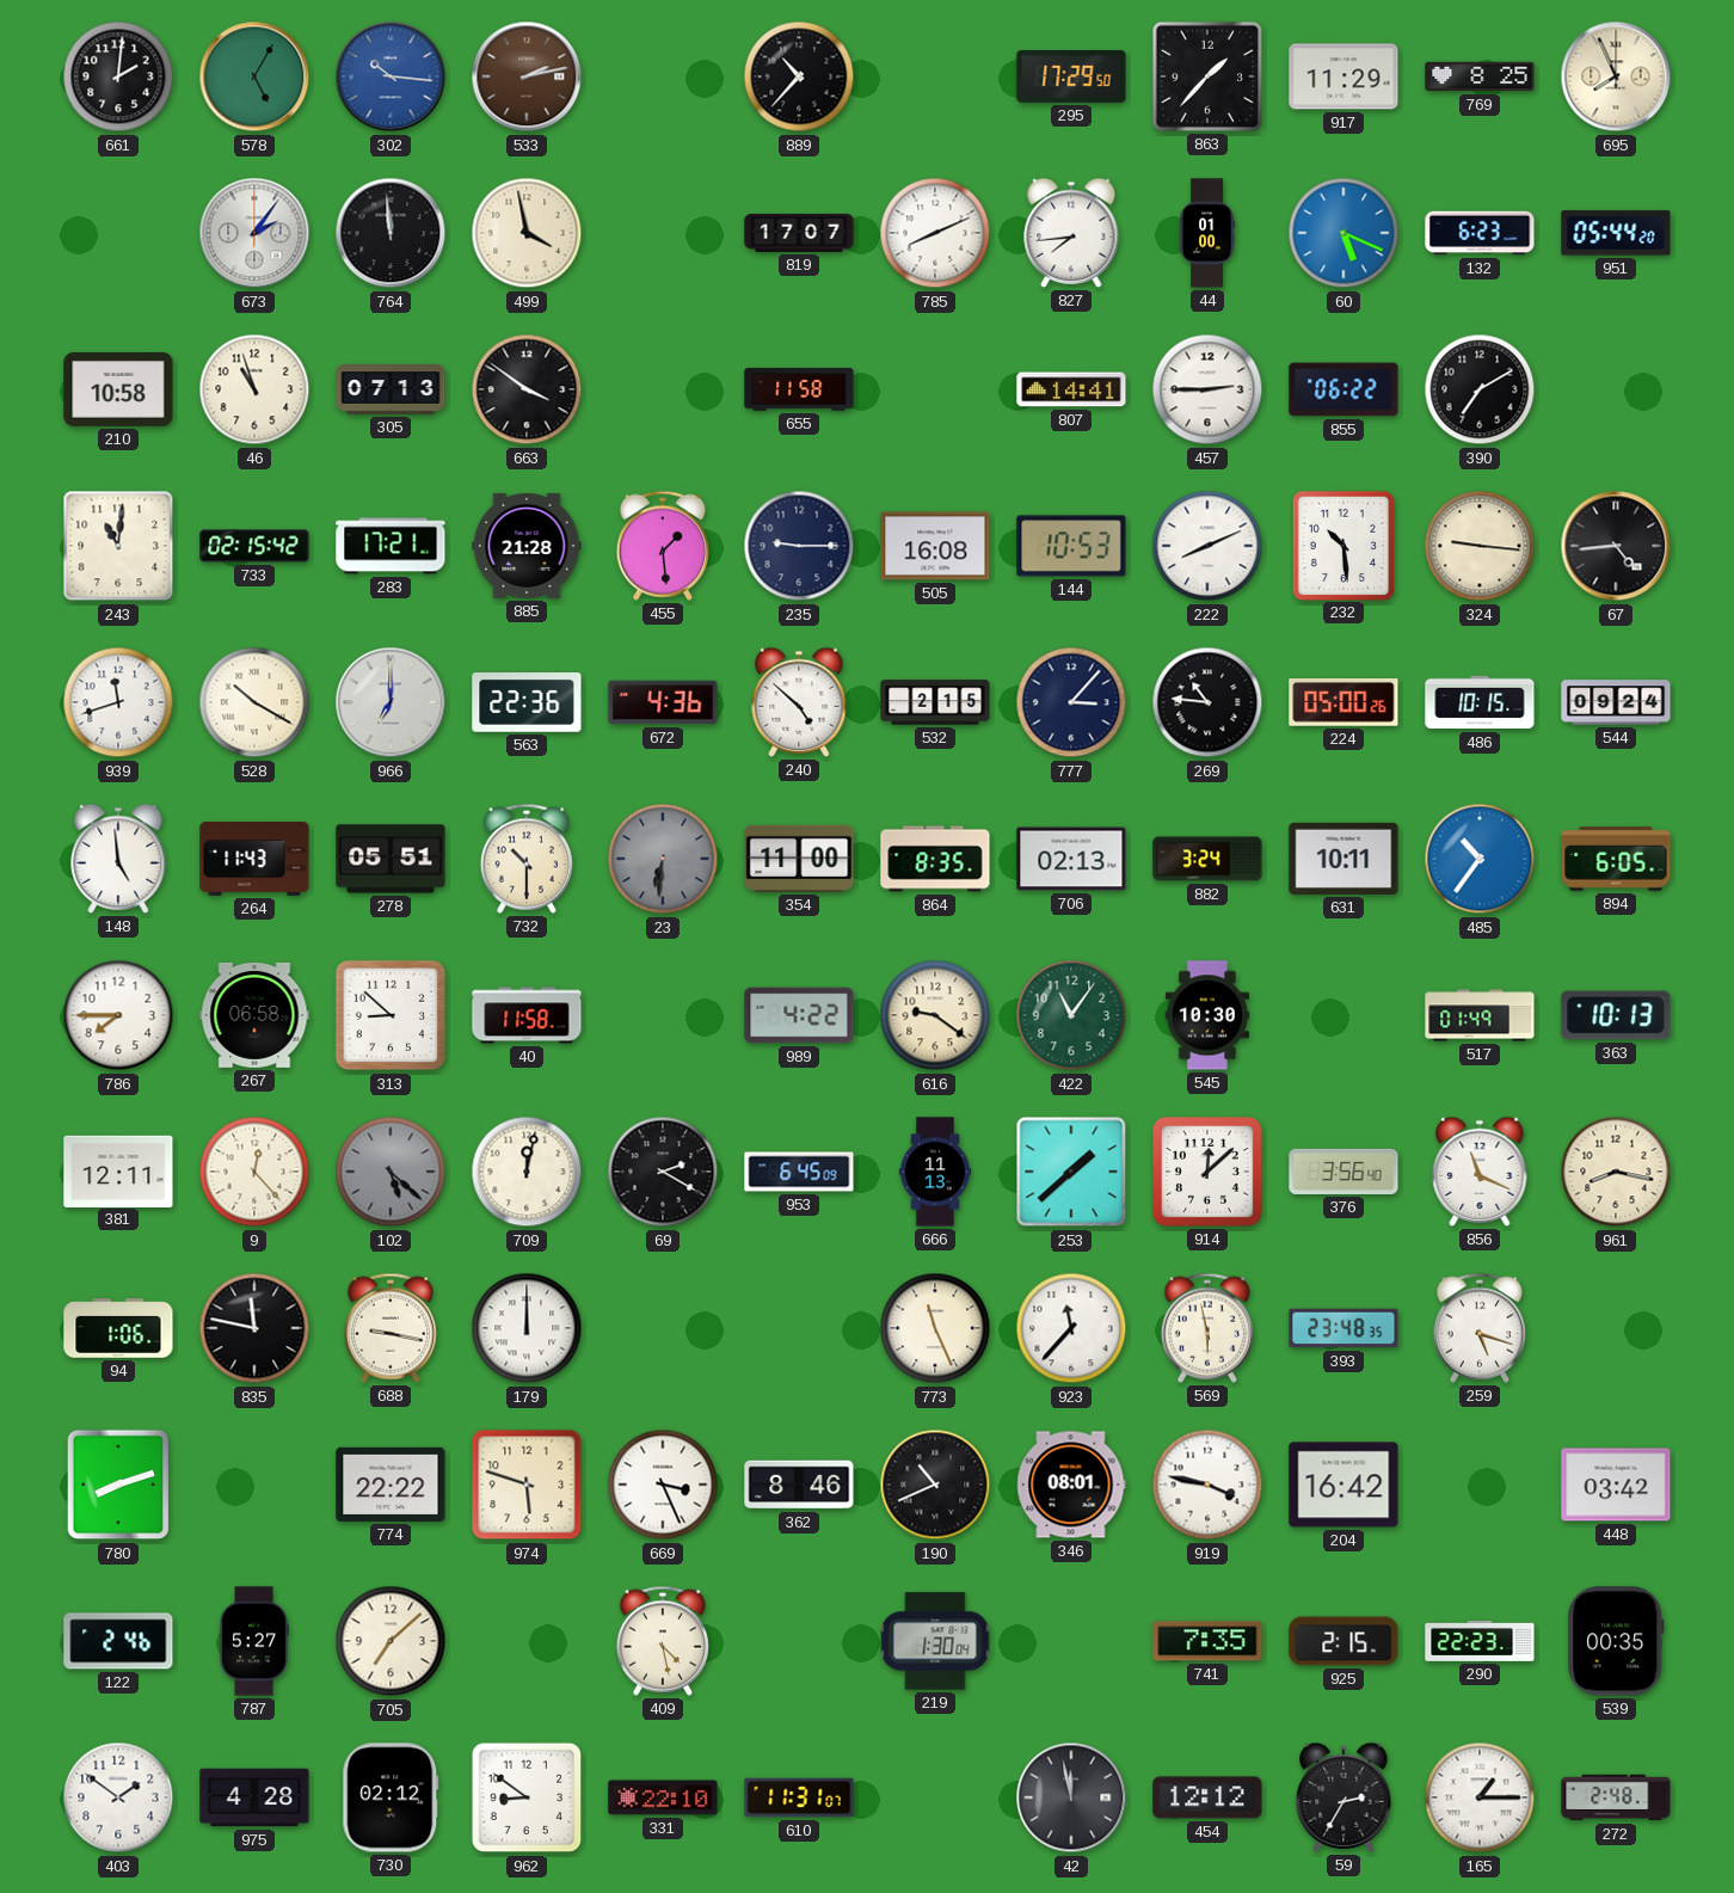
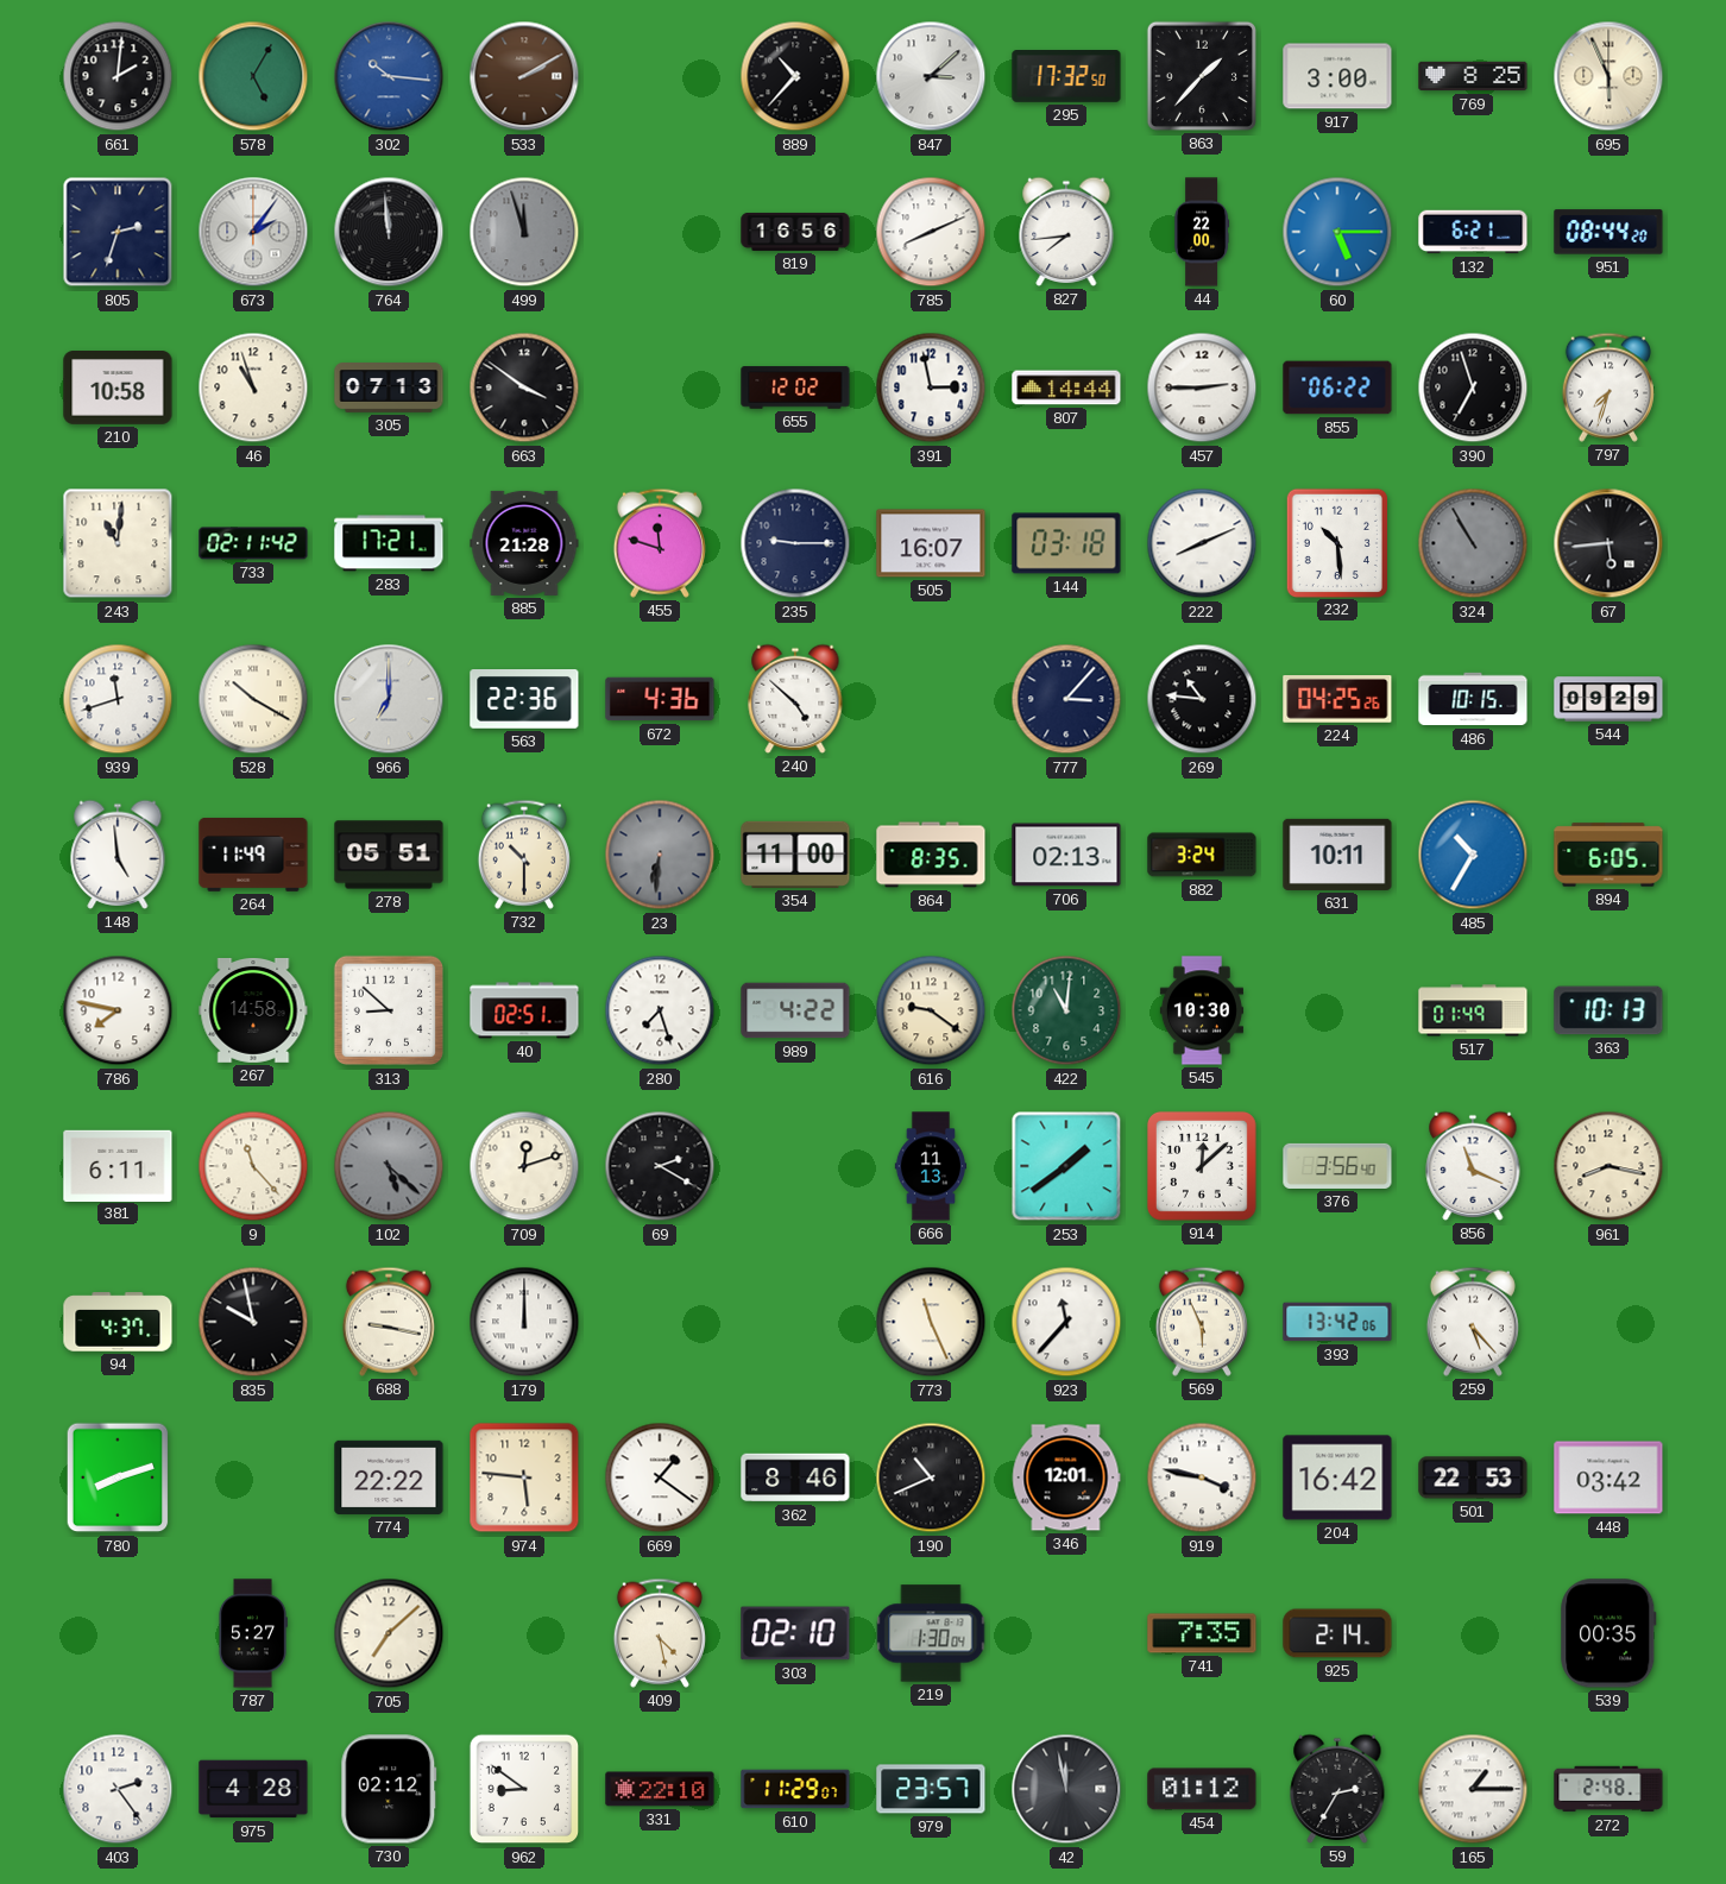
533: 2:13 -> 2:10 (524, 76)
847: none -> 3:08 (931, 76)
295: 17:29 -> 17:32 (1066, 77)
917: 11:29 -> 3:00 (1337, 76)
695: 7:56 -> 5:56 (1608, 76)
805: none -> 2:33 (118, 232)
499: 3:58 -> 11:57 (524, 232)
499 dial: cream -> grey (524, 232)
819: 17:07 -> 16:56 (795, 232)
44: 01:00 -> 22:00 (1202, 232)
60: 5:19 -> 5:15 (1337, 232)
132: 6:23 -> 6:21 (1473, 232)
951: 05:44 -> 08:44 (1608, 232)
655: 11:58 -> 12:02 (795, 387)
391: none -> 2:58 (931, 387)
807: 14:41 -> 14:44 (1066, 387)
390: 7:10 -> 6:57 (1473, 387)
797: none -> 7:33 (1608, 387)
733: 02:15 -> 02:11 (253, 543)
455: 1:29 -> 11:48 (660, 543)
505: 16:08 -> 16:07 (931, 543)
144: 10:53 -> 03:18 (1066, 543)
324: 9:16 -> 10:55 (1473, 543)
324 dial: cream -> grey (1473, 543)
67: 4:44 -> 5:44 (1608, 543)
532: 2:15 -> none (935, 702)
224: 05:00 -> 04:25 (1337, 700)
544: 09:24 -> 09:29 (1608, 699)
264: 11:43 -> 11:49 (253, 855)
485: 10:36 -> 10:35 (1473, 855)
786: 7:45 -> 7:47 (118, 1010)
267: 06:58 -> 14:58 (253, 1010)
40: 11:58 -> 02:51 (524, 1010)
280: none -> 7:27 (660, 1010)
422: 11:06 -> 11:01 (1066, 1010)
381: 12:11 -> 6:11 (118, 1165)
9: 12:23 -> 11:23 (253, 1166)
709: 12:02 -> 12:12 (524, 1166)
953: 6:45 -> none (799, 1172)
253: 1:38 -> 1:39 (1066, 1166)
94: 1:06 -> 4:37 (118, 1322)
835: 11:47 -> 9:58 (253, 1322)
569: 5:58 -> 5:56 (1202, 1322)
393: 23:48 -> 13:42 (1337, 1322)
259: 5:18 -> 5:23 (1473, 1322)
974: 5:48 -> 5:46 (524, 1477)
669: 3:26 -> 1:21 (660, 1477)
346: 08:01 -> 12:01 (1066, 1477)
501: none -> 22:53 (1473, 1477)
122: 2:46 -> none (118, 1641)
303: none -> 02:10 (795, 1633)
925: 2:15 -> 2:14 (1337, 1633)
290: 22:23 -> none (1480, 1642)
403: 1:51 -> 2:24 (118, 1789)
610: 11:31 -> 11:29 (795, 1789)
979: none -> 23:57 (931, 1789)
454: 12:12 -> 01:12 (1202, 1789)
